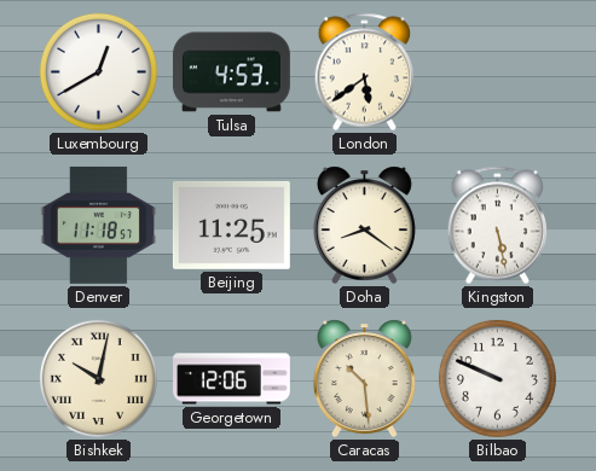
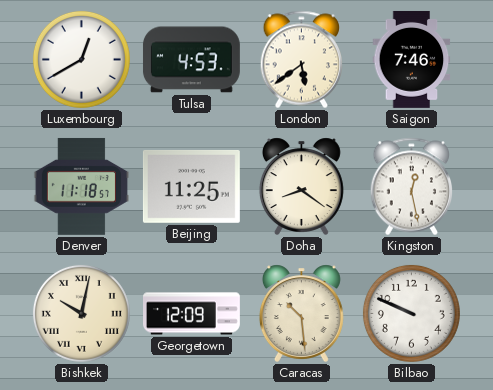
Saigon: none -> 7:46 (412, 59)
Kingston: 5:28 -> 12:28 (411, 187)
Georgetown: 12:06 -> 12:09 (192, 314)
